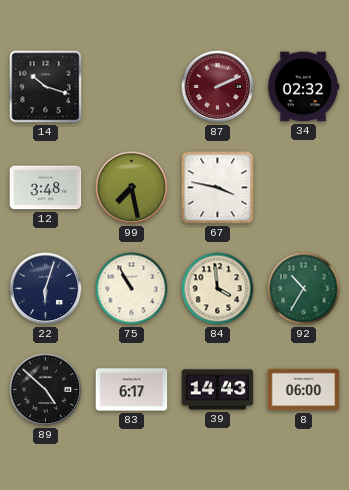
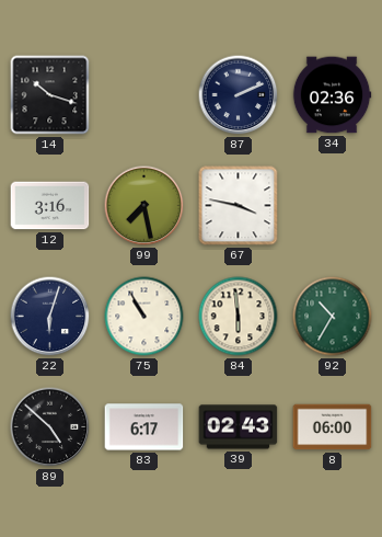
87 dial: burgundy -> navy (239, 95)
34: 02:32 -> 02:36 (332, 95)
12: 3:48 -> 3:16 (50, 206)
84: 3:59 -> 5:59 (239, 317)
39: 14:43 -> 02:43 (239, 427)
